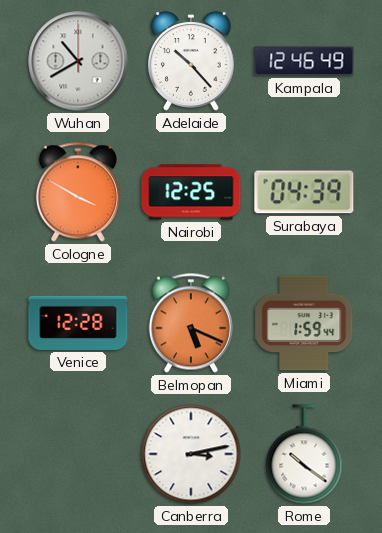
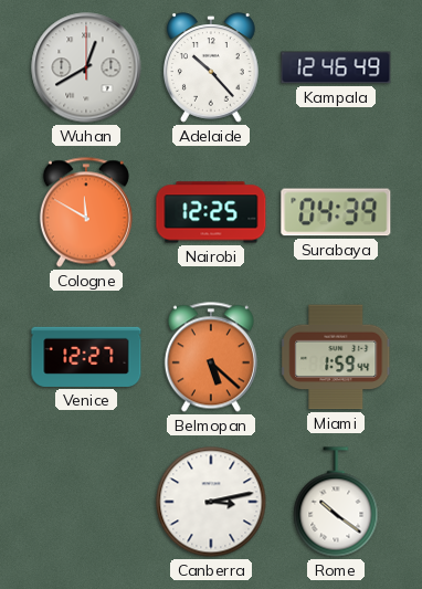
Wuhan: 10:40 -> 12:40 (86, 67)
Cologne: 3:50 -> 11:50 (86, 212)
Venice: 12:28 -> 12:27 (86, 357)
Belmopan: 5:19 -> 5:22 (211, 357)
